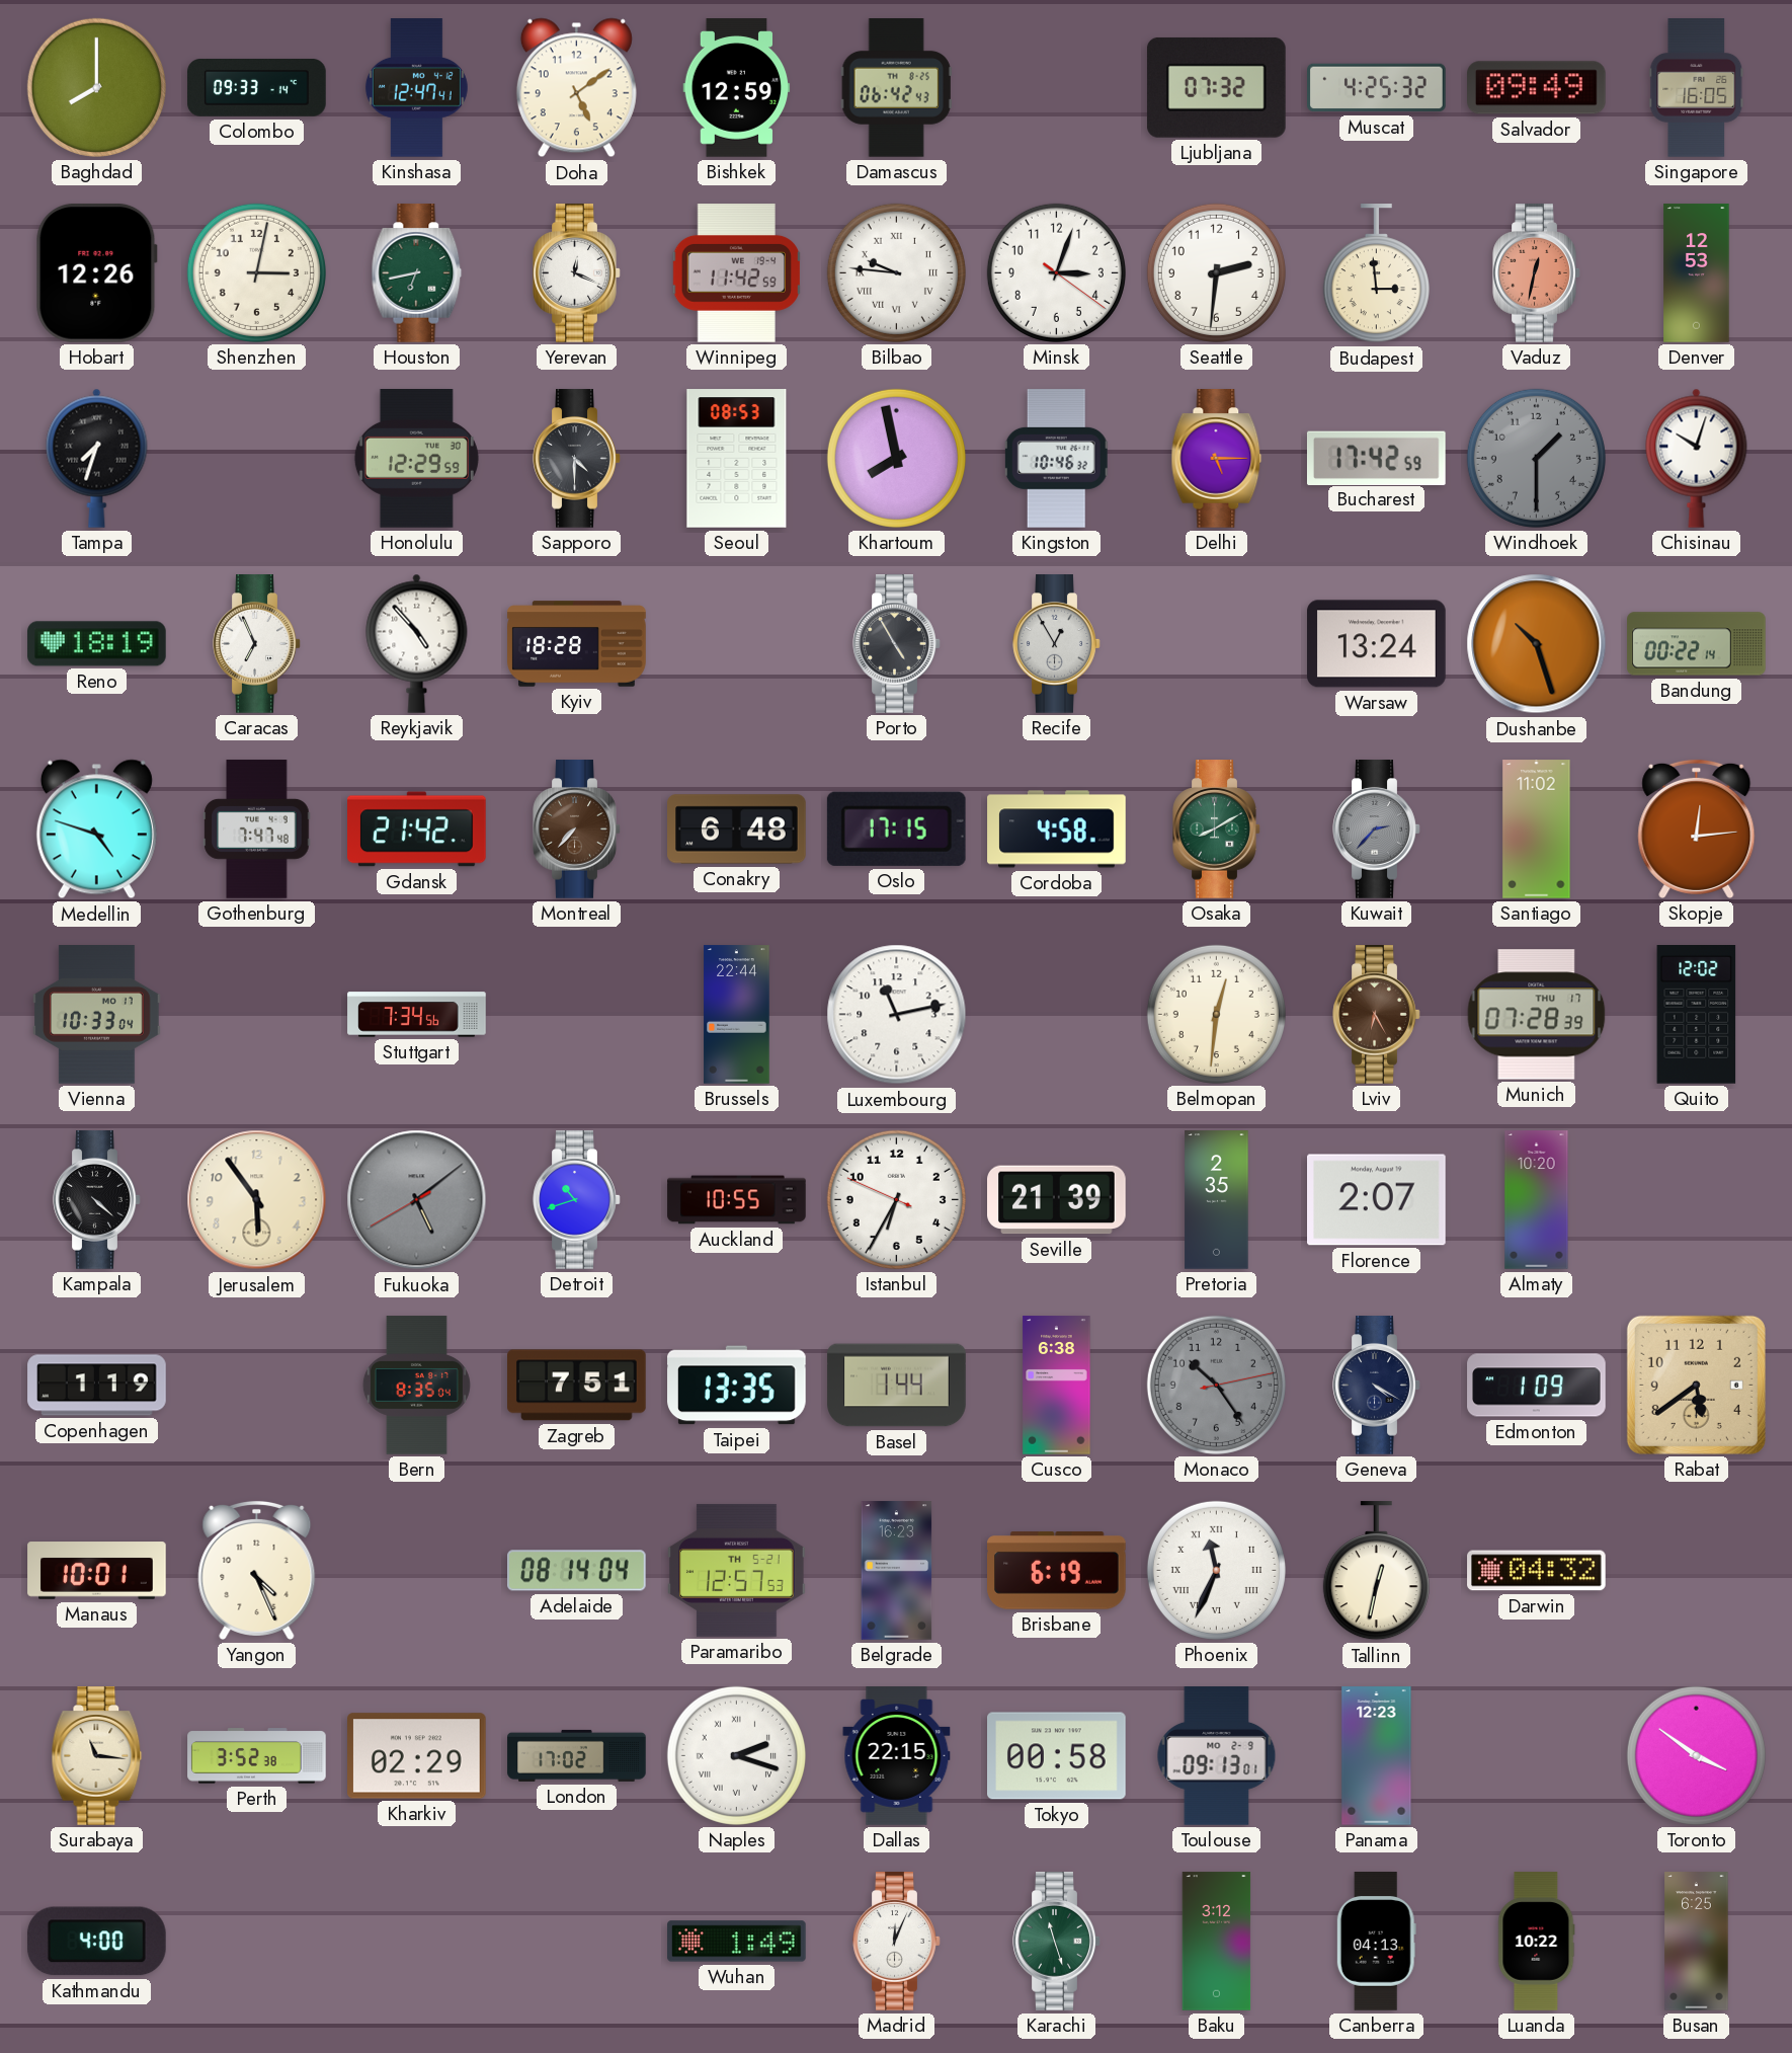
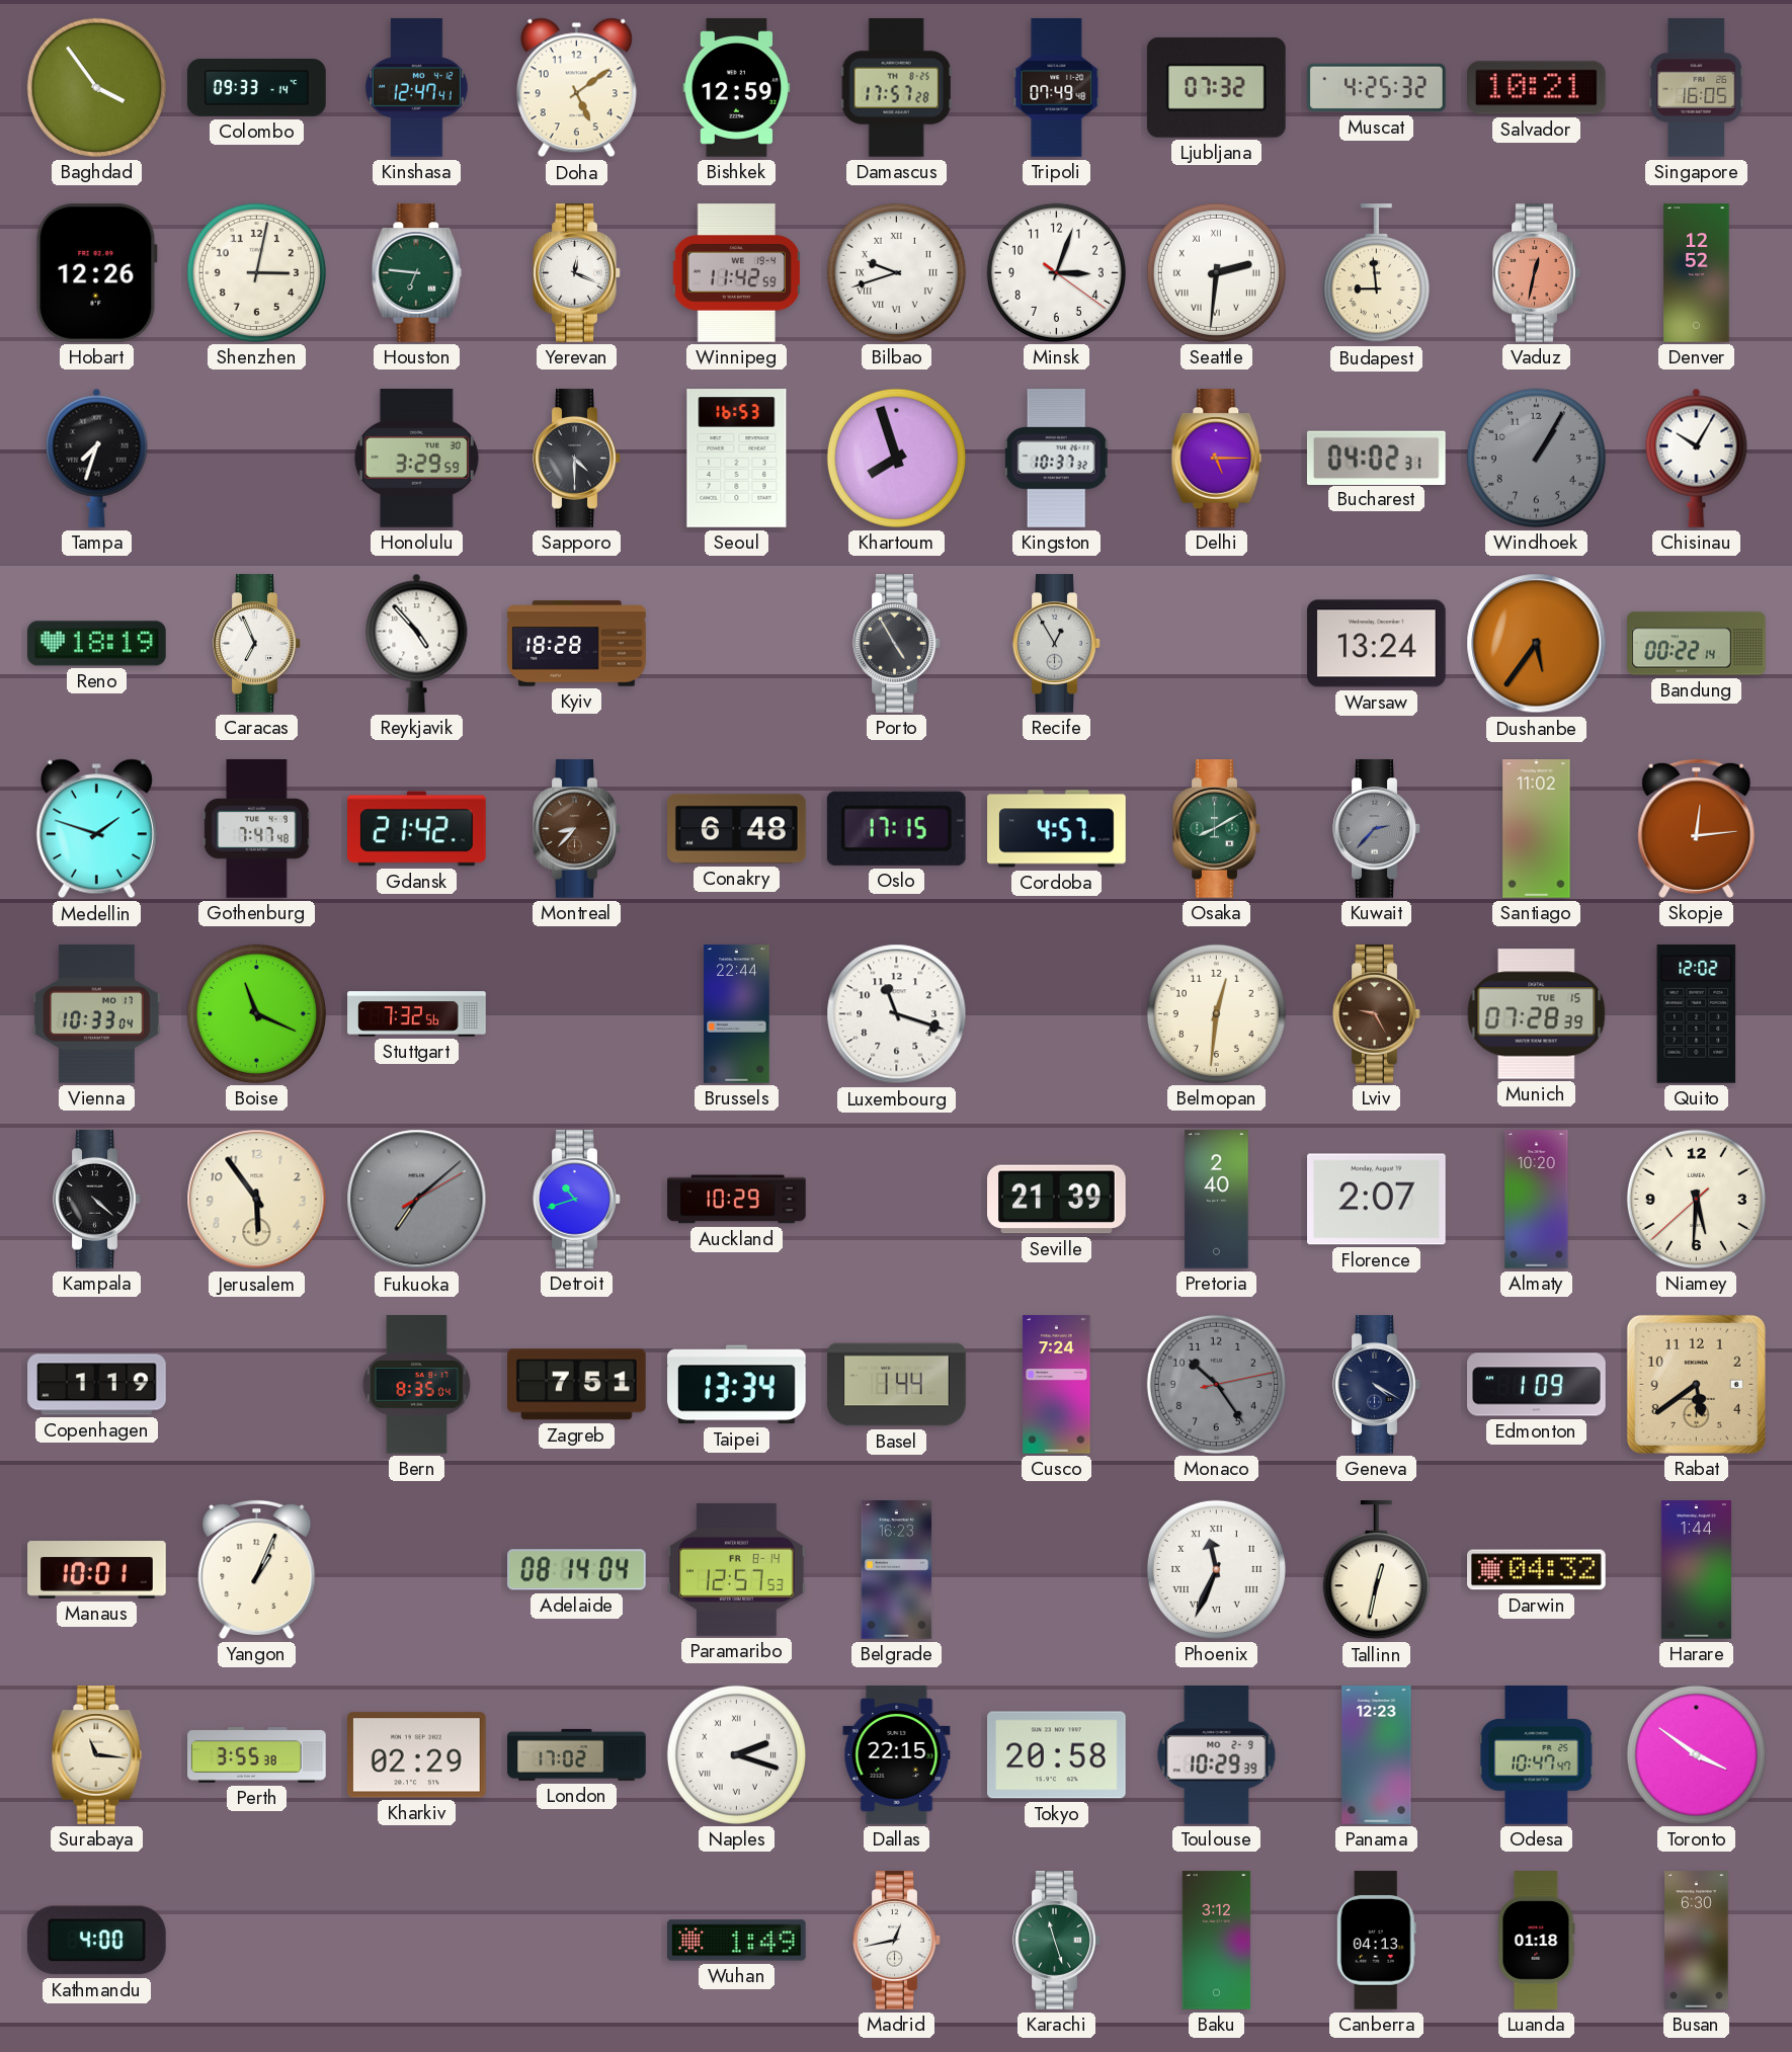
Baghdad: 8:00 -> 3:54 (96, 87)
Damascus: 06:42 -> 17:57 (896, 88)
Tripoli: none -> 07:49 (1057, 88)
Salvador: 09:49 -> 10:21 (1537, 88)
Houston: 6:43 -> 6:46 (417, 273)
Bilbao: 9:46 -> 9:42 (896, 272)
Seattle numerals: Arabic -> Roman (1216, 272)
Budapest: 2:59 -> 8:59 (1376, 273)
Denver: 12:53 -> 12:52 (1697, 273)
Honolulu: 12:29 -> 3:29 (416, 459)
Seoul: 08:53 -> 16:53 (737, 459)
Khartoum: 7:58 -> 7:57 (896, 458)
Kingston: 10:46 -> 10:37 (1056, 459)
Bucharest: 17:42 -> 04:02 (1376, 458)
Windhoek: 1:30 -> 1:05 (1536, 458)
Chisinau: 10:03 -> 10:05 (1697, 458)
Dushanbe: 10:27 -> 5:36 (1537, 644)
Medellin: 4:48 -> 1:48 (96, 829)
Montreal: 7:37 -> 8:37 (577, 829)
Cordoba: 4:58 -> 4:57 (1057, 829)
Boise: none -> 11:19 (256, 1013)
Stuttgart: 7:34 -> 7:32 (417, 1014)
Luxembourg: 11:13 -> 11:18 (897, 1014)
Lviv: 6:25 -> 9:25 (1377, 1014)
Munich date: THU 17 -> TUE 15 (1537, 1014)
Fukuoka: 5:08 -> 7:08 (417, 1200)
Auckland: 10:55 -> 10:29 (737, 1200)
Istanbul: 6:34 -> none (896, 1199)
Pretoria: 2:35 -> 2:40 (1217, 1200)
Niamey: none -> 5:30 (1696, 1199)
Taipei: 13:35 -> 13:34 (737, 1385)
Cusco: 6:38 -> 7:24 (1057, 1385)
Yangon: 4:26 -> 1:04 (257, 1569)
Paramaribo date: TH 5-21 -> FR 8-14 (737, 1569)
Brisbane: 6:19 -> none (1057, 1571)
Harare: none -> 1:44 (1696, 1570)
Perth: 3:52 -> 3:55 (257, 1755)
Tokyo: 00:58 -> 20:58 (1057, 1755)
Toulouse: 09:13 -> 10:29 (1217, 1755)
Odesa: none -> 10:47 (1537, 1755)
Madrid: 12:04 -> 12:43 (897, 1941)
Luanda: 10:22 -> 01:18 (1537, 1941)
Busan: 6:25 -> 6:30 (1697, 1941)
